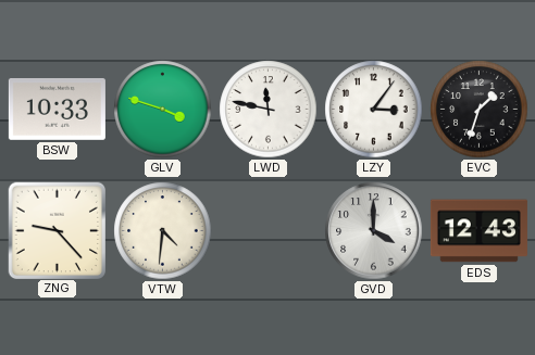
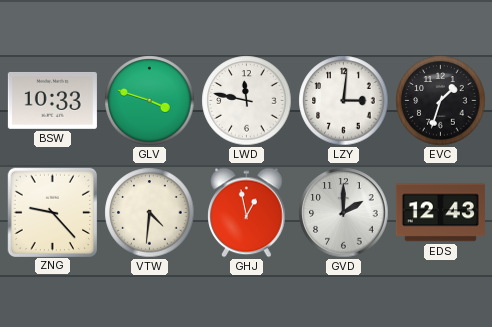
LZY: 3:06 -> 3:01 (344, 101)
GHJ: none -> 12:58 (247, 213)
GVD: 4:00 -> 2:00 (344, 213)
